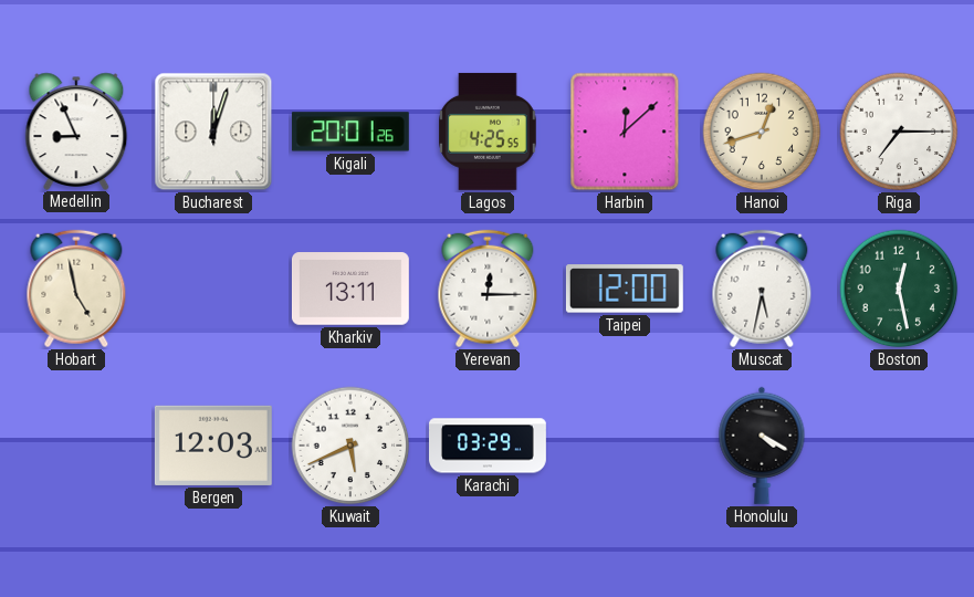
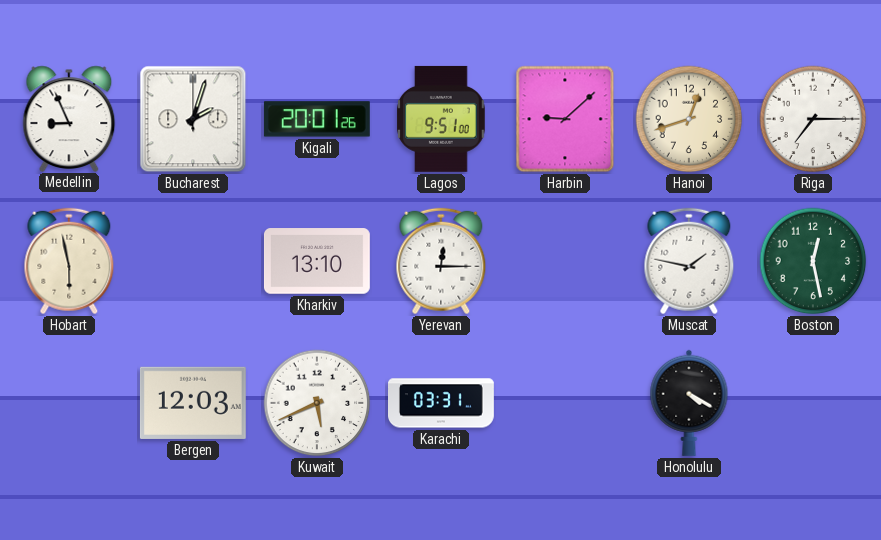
Bucharest: 12:03 -> 2:03 (193, 119)
Lagos: 4:25 -> 9:51 (441, 119)
Harbin: 12:08 -> 9:08 (565, 119)
Hobart: 4:58 -> 5:58 (69, 261)
Kharkiv: 13:11 -> 13:10 (317, 261)
Taipei: 12:00 -> none (625, 289)
Muscat: 5:32 -> 1:47 (689, 261)
Karachi: 03:29 -> 03:31 (442, 403)
